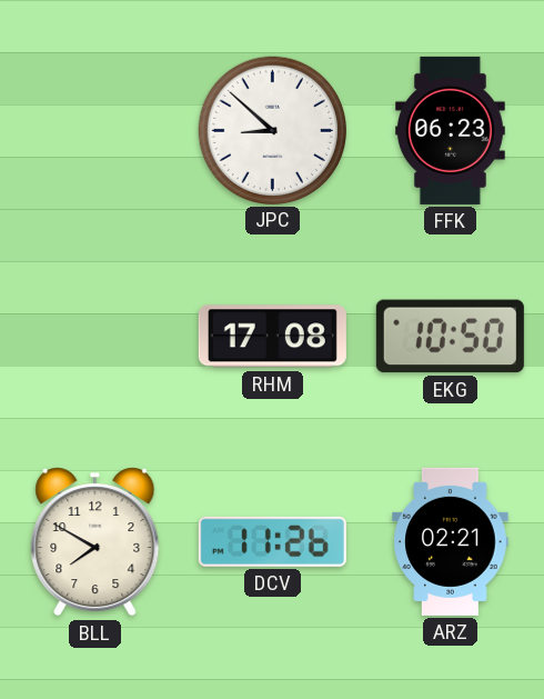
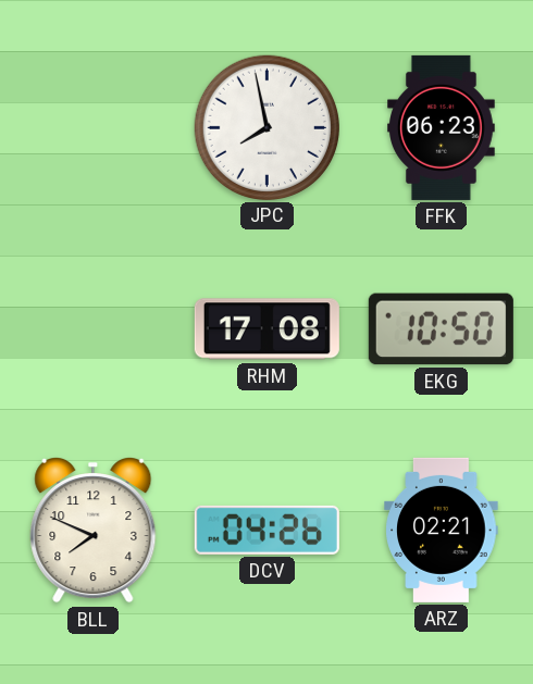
JPC: 8:52 -> 7:58 (266, 127)
BLL: 7:50 -> 7:49 (94, 531)
DCV: 11:26 -> 04:26 (266, 530)
